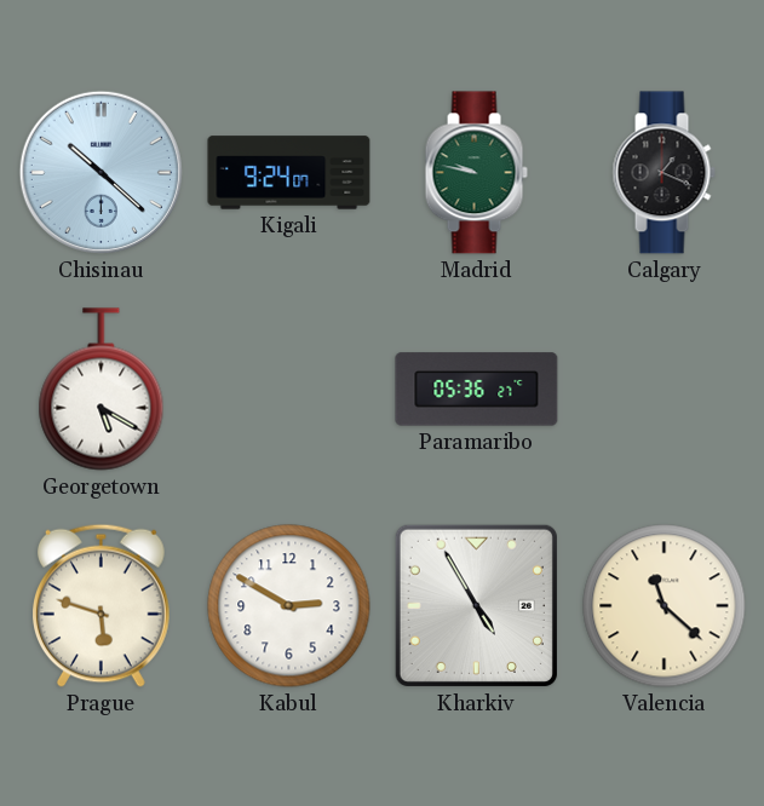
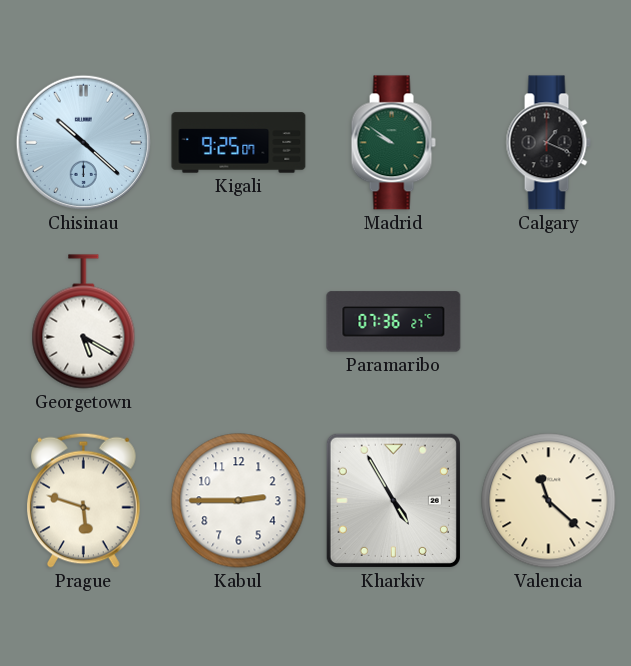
Kigali: 9:24 -> 9:25 (239, 143)
Madrid: 9:47 -> 9:51 (393, 143)
Paramaribo: 05:36 -> 07:36 (394, 322)
Kabul: 2:50 -> 2:45 (239, 501)
